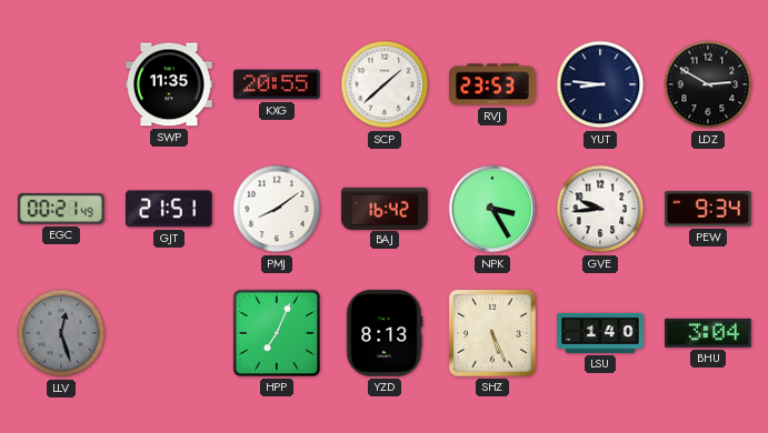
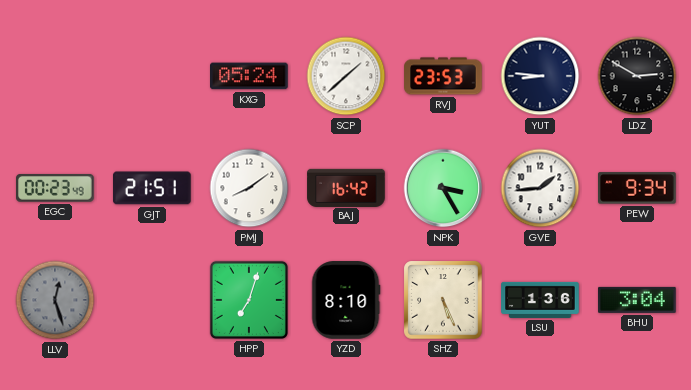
SWP: 11:35 -> none (169, 84)
KXG: 20:55 -> 05:24 (249, 76)
EGC: 00:21 -> 00:23 (56, 189)
GVE: 9:44 -> 1:44 (540, 188)
HPP: 7:04 -> 7:03 (249, 300)
YZD: 8:13 -> 8:10 (346, 300)
LSU: 1:40 -> 1:36 (540, 300)
